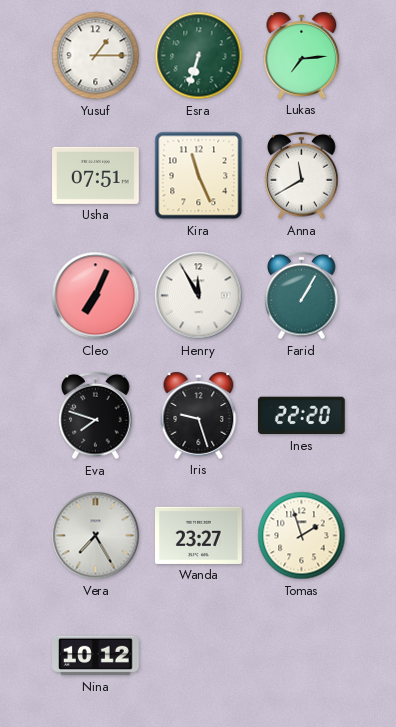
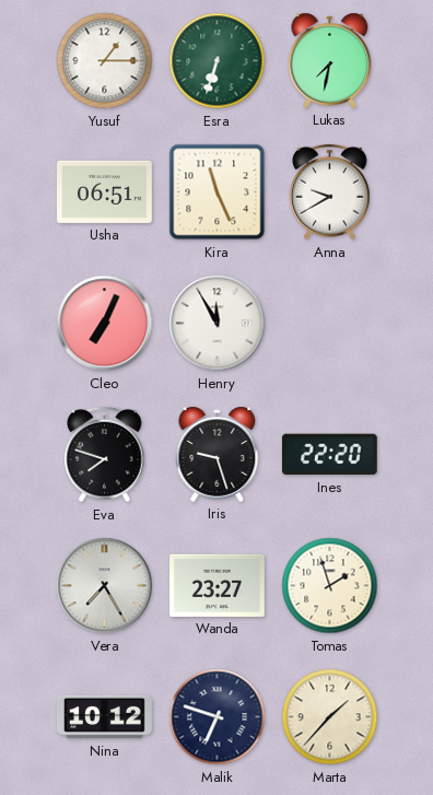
Lukas: 7:14 -> 7:32 (330, 60)
Usha: 07:51 -> 06:51 (105, 191)
Anna: 11:40 -> 9:40 (330, 192)
Farid: 1:05 -> none (302, 296)
Malik: none -> 6:48 (218, 717)
Marta: none -> 1:37 (330, 717)
